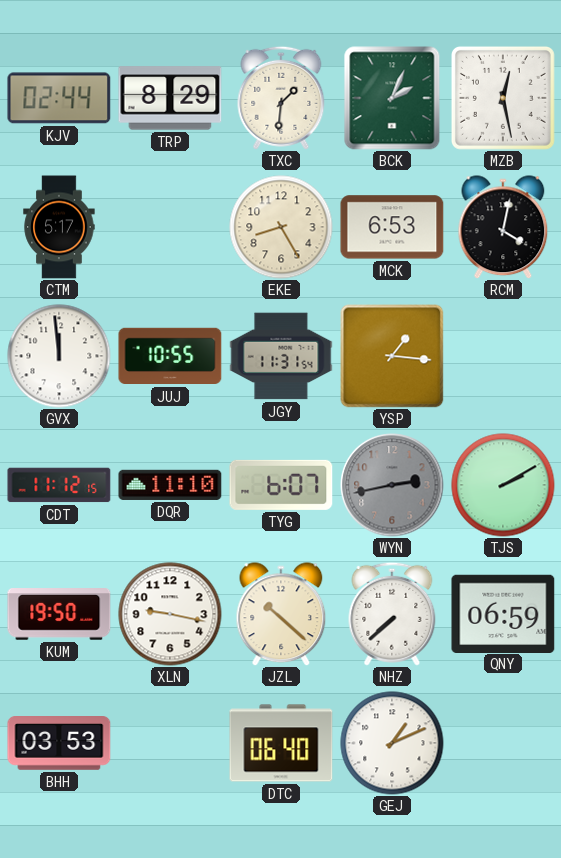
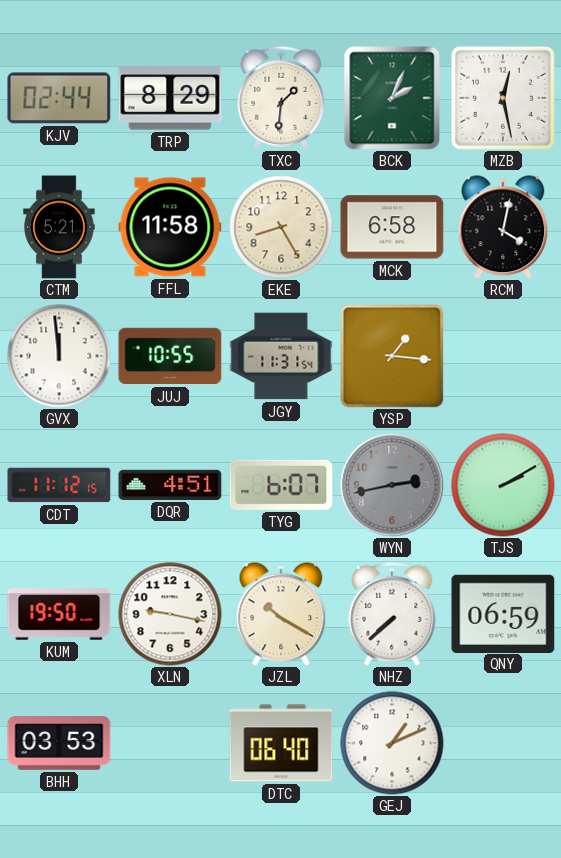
CTM: 5:17 -> 5:21 (59, 227)
FFL: none -> 11:58 (170, 227)
MCK: 6:53 -> 6:58 (392, 227)
DQR: 11:10 -> 4:51 (170, 485)
JZL: 10:22 -> 10:20 (281, 614)
